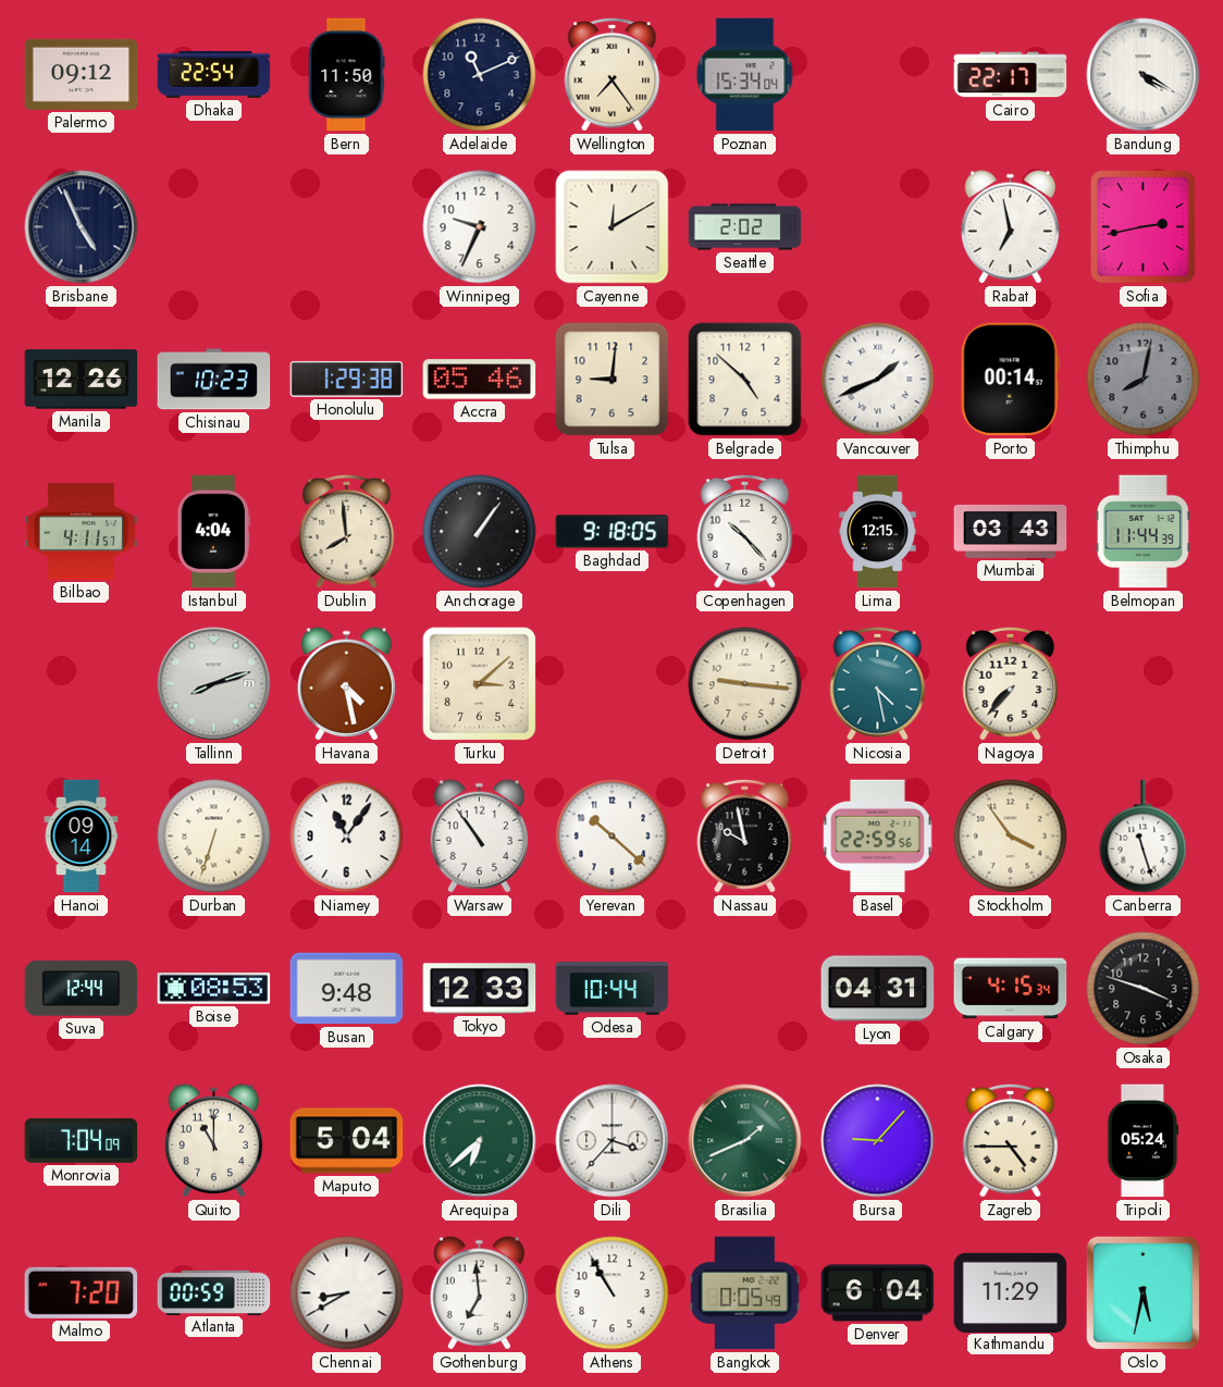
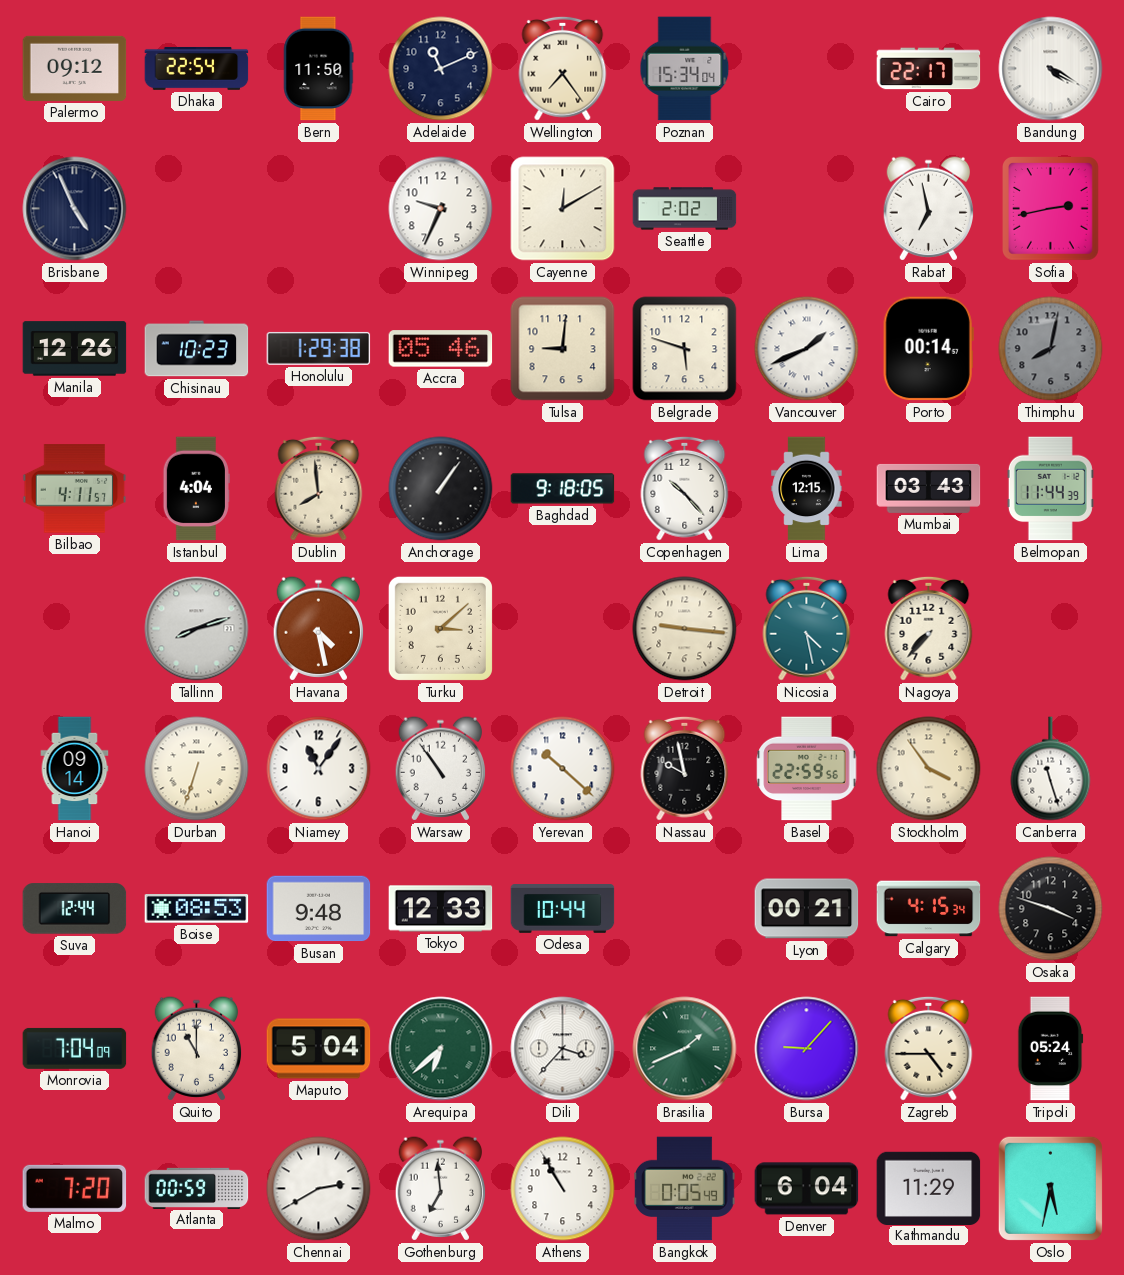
Belgrade: 4:52 -> 5:48 (685, 349)
Lyon: 04:31 -> 00:21 (807, 909)
Chennai: 8:40 -> 2:40 (319, 1189)
